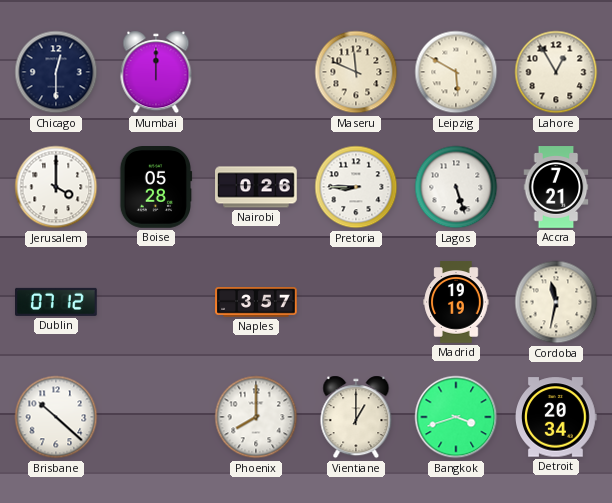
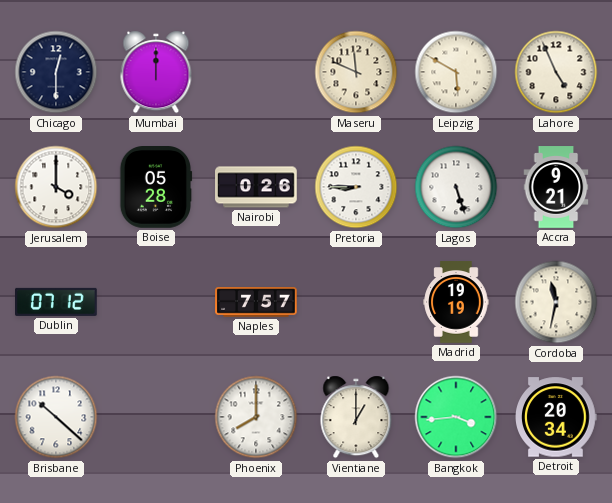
Lahore: 12:55 -> 4:56 (556, 72)
Accra: 7:21 -> 9:21 (556, 187)
Naples: 3:57 -> 7:57 (256, 302)
Bangkok: 3:42 -> 3:44 (456, 417)
